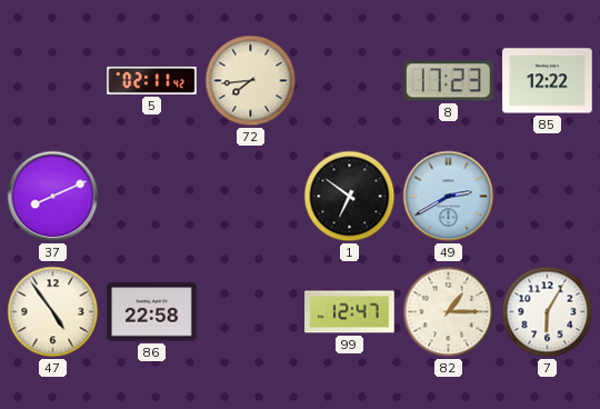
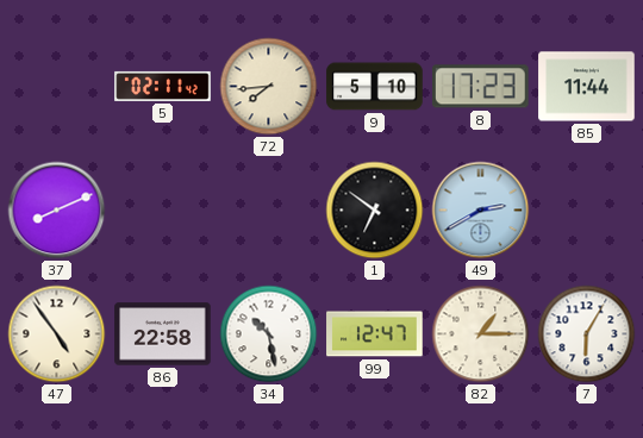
9: none -> 5:10 (375, 87)
85: 12:22 -> 11:44 (587, 87)
34: none -> 10:28 (269, 334)
